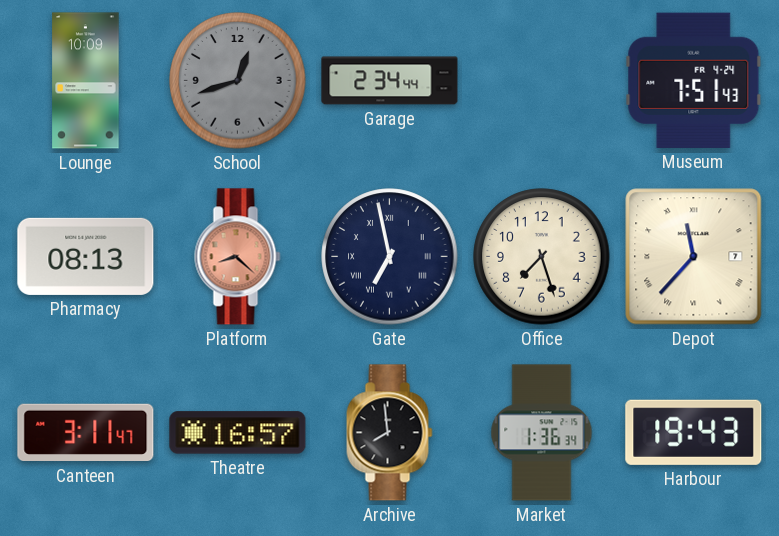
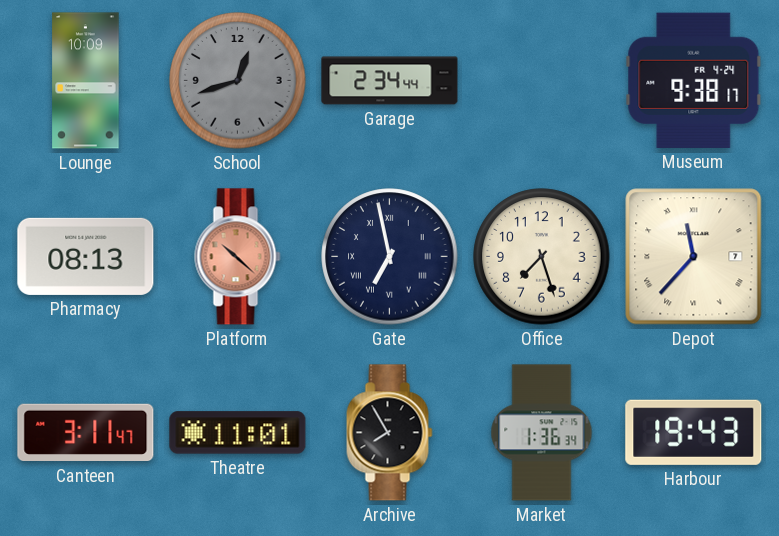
Museum: 7:51 -> 9:38 (694, 80)
Platform: 8:22 -> 10:22 (238, 257)
Theatre: 16:57 -> 11:01 (238, 433)
Archive: 7:59 -> 7:55 (390, 433)
